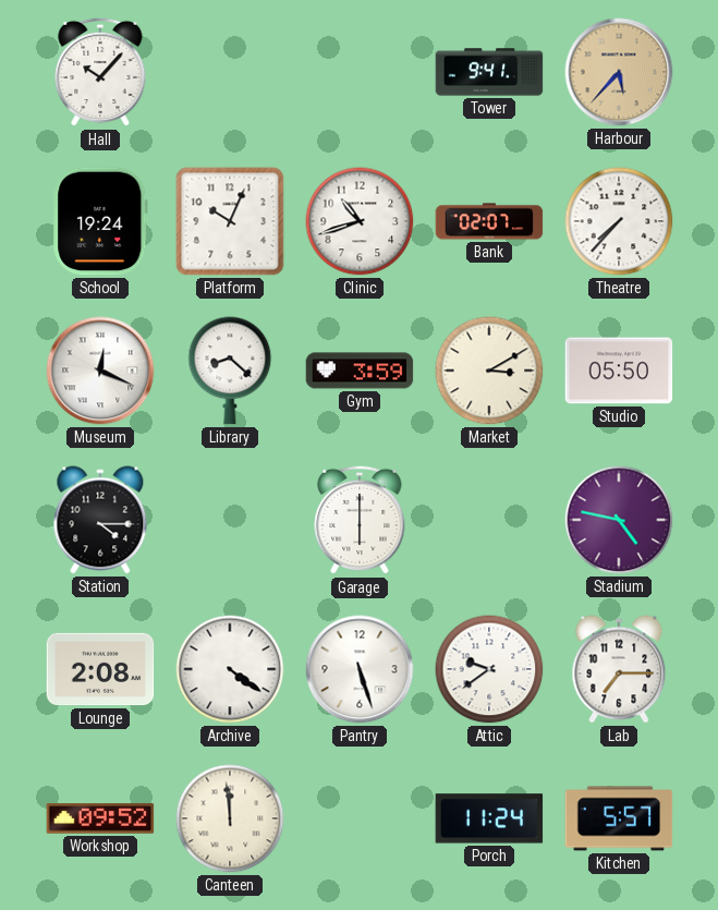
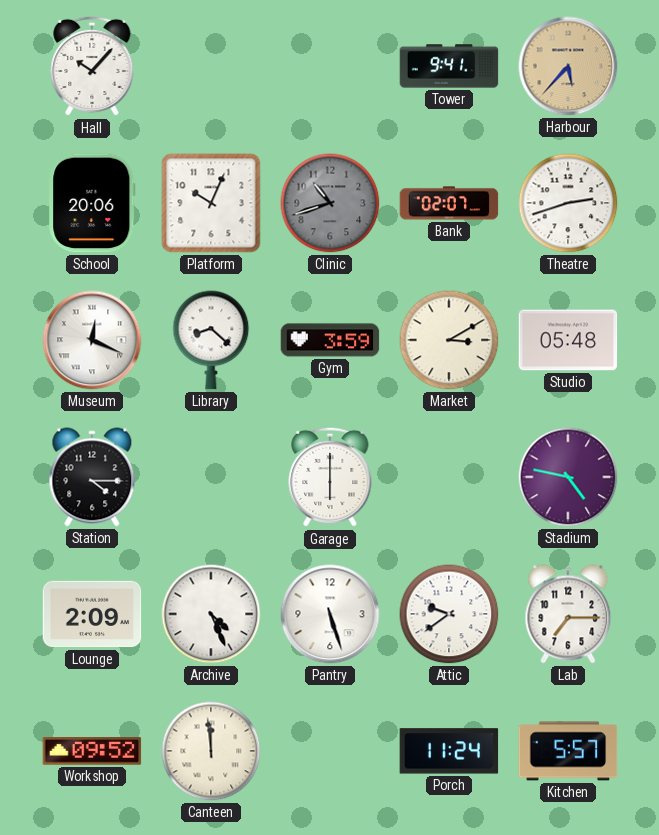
School: 19:24 -> 20:06 (92, 203)
Clinic dial: white -> grey (330, 203)
Theatre: 7:37 -> 2:42 (568, 203)
Studio: 05:50 -> 05:48 (568, 340)
Lounge: 2:08 -> 2:09 (92, 614)
Archive: 4:21 -> 4:26 (211, 614)
